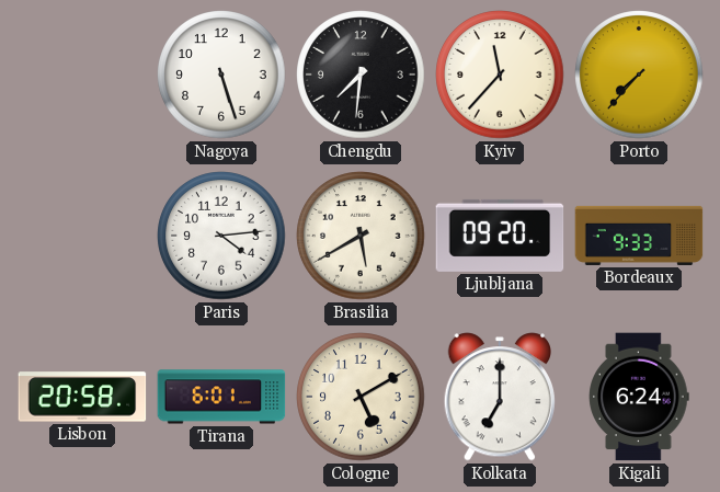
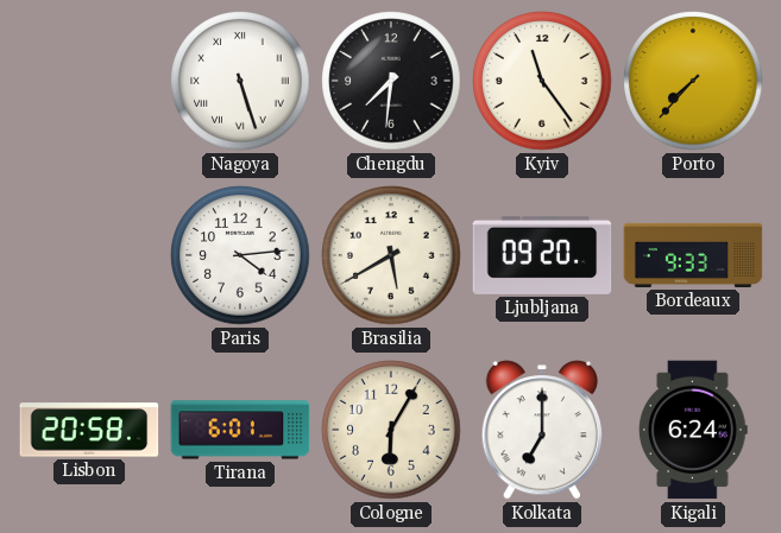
Nagoya numerals: Arabic -> Roman (240, 81)
Kyiv: 11:37 -> 11:24 (542, 81)
Cologne: 5:10 -> 6:05 (391, 430)
